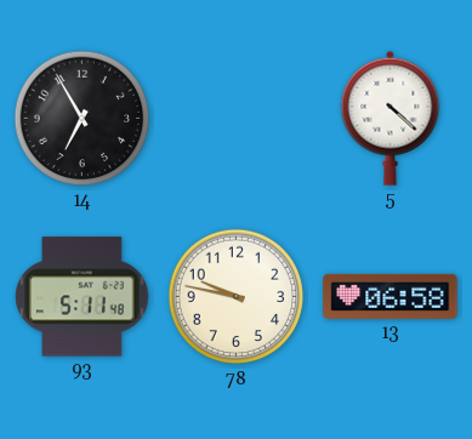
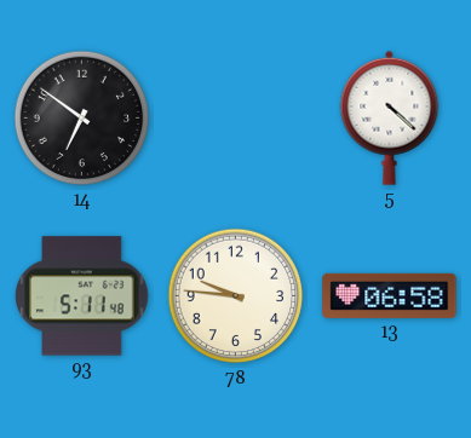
14: 6:55 -> 6:51 (82, 119)
78: 9:47 -> 9:46 (236, 296)
